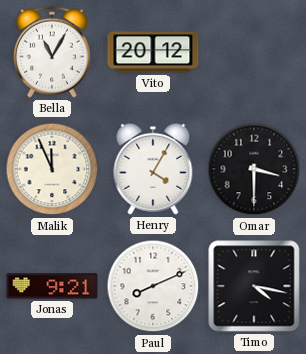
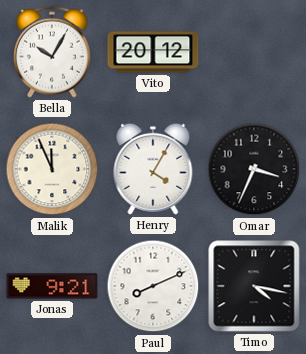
Bella: 11:05 -> 10:05 (53, 52)
Omar: 3:30 -> 3:34 (254, 169)
